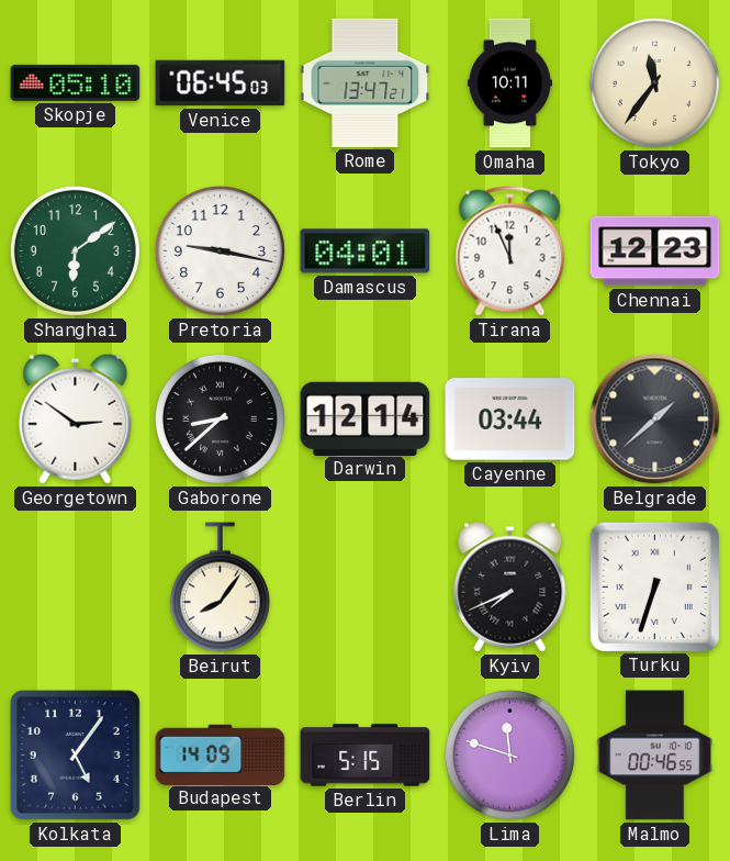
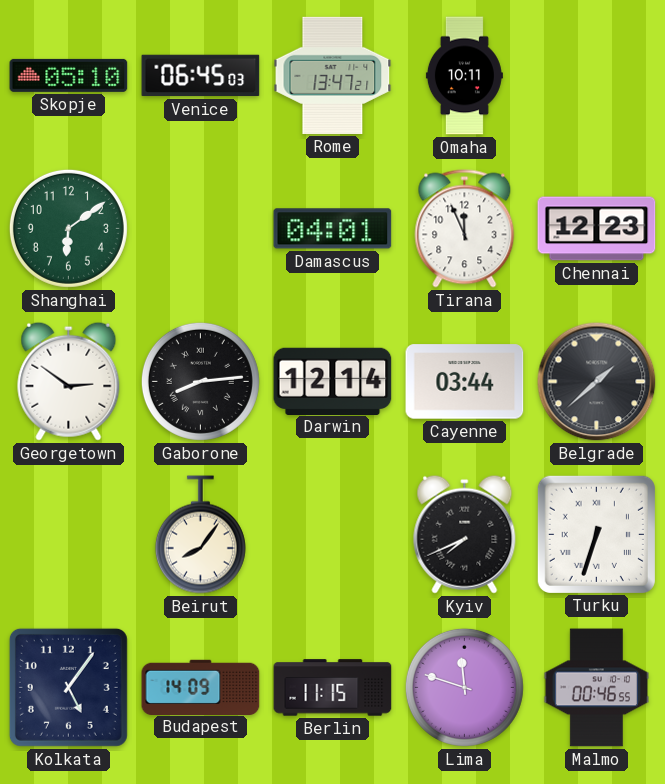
Tokyo: 11:36 -> none (654, 82)
Pretoria: 9:17 -> none (220, 250)
Gaborone: 8:38 -> 8:14 (200, 381)
Berlin: 5:15 -> 11:15 (333, 688)
